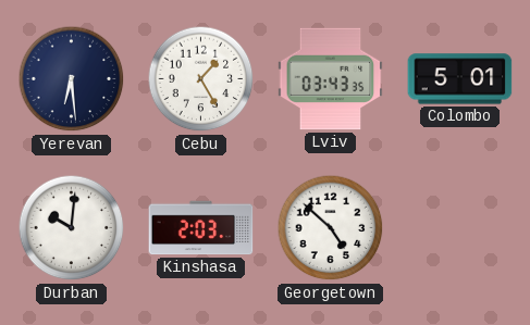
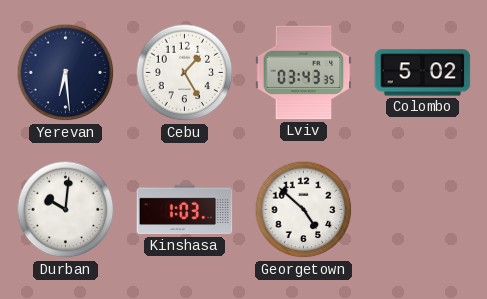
Colombo: 5:01 -> 5:02 (423, 73)
Kinshasa: 2:03 -> 1:03 (185, 210)
